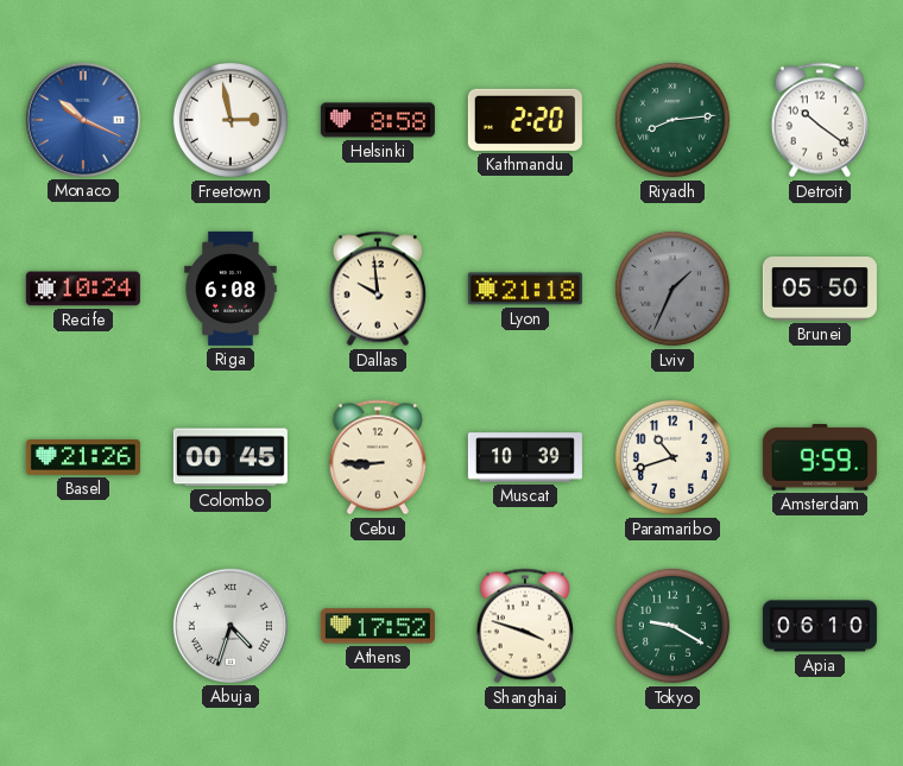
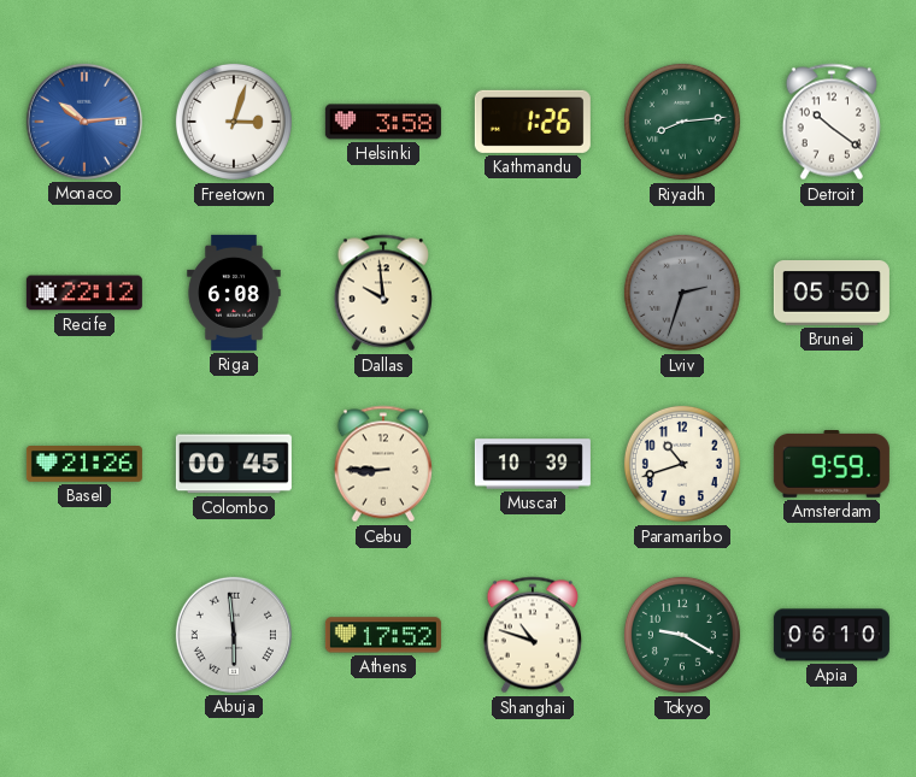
Monaco: 10:19 -> 10:14 (84, 122)
Freetown: 2:58 -> 3:03 (234, 122)
Helsinki: 8:58 -> 3:58 (383, 122)
Kathmandu: 2:20 -> 1:26 (533, 122)
Recife: 10:24 -> 22:12 (84, 293)
Lyon: 21:18 -> none (525, 289)
Lviv: 1:34 -> 2:33 (682, 293)
Abuja: 4:33 -> 5:59 (234, 635)
Shanghai: 3:48 -> 10:48 (533, 635)
